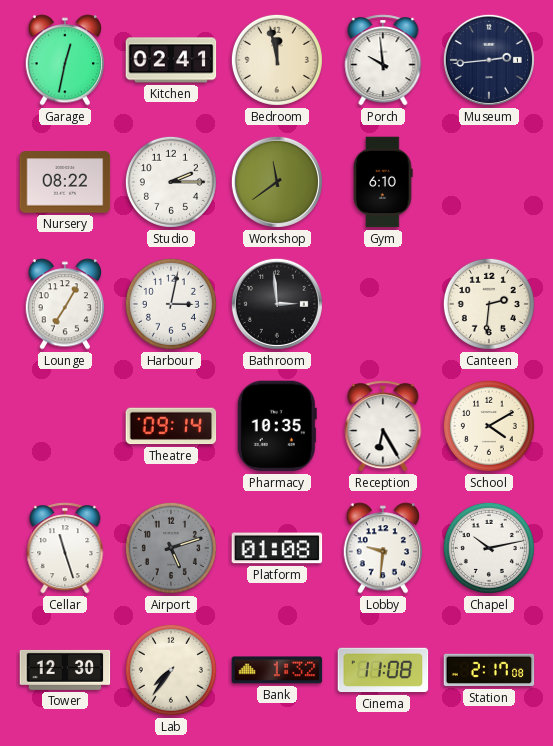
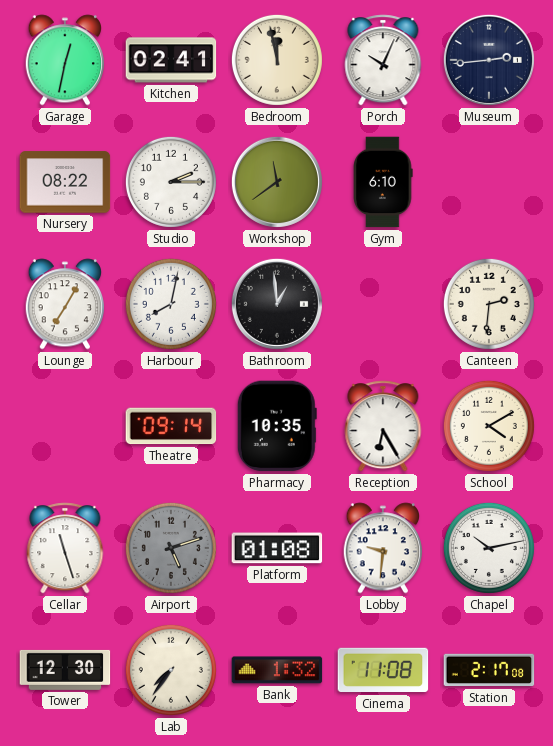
Porch: 9:59 -> 10:04 (383, 60)
Harbour: 3:02 -> 8:02 (171, 304)
Bathroom: 2:59 -> 12:59 (277, 304)
